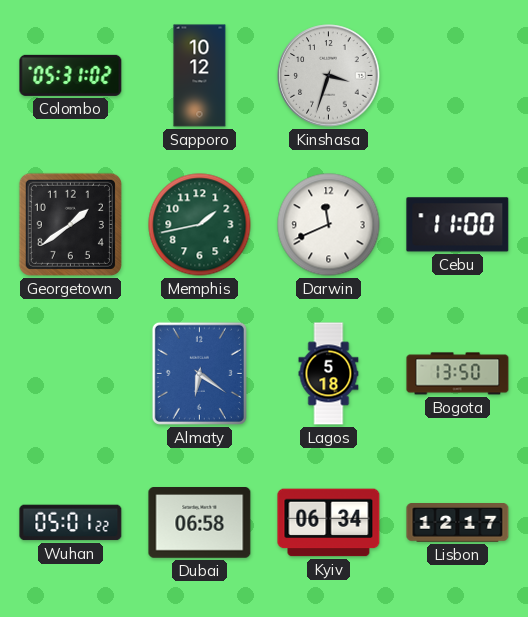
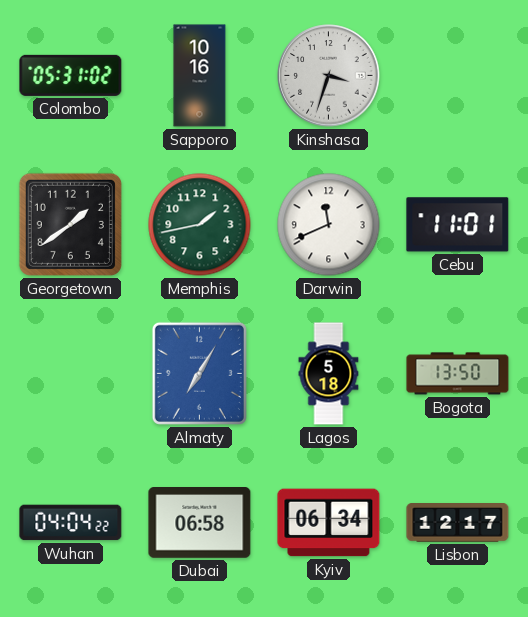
Sapporo: 10:12 -> 10:16 (200, 76)
Cebu: 11:00 -> 11:01 (458, 225)
Almaty: 6:21 -> 7:05 (199, 373)
Wuhan: 05:01 -> 04:04 (71, 523)
